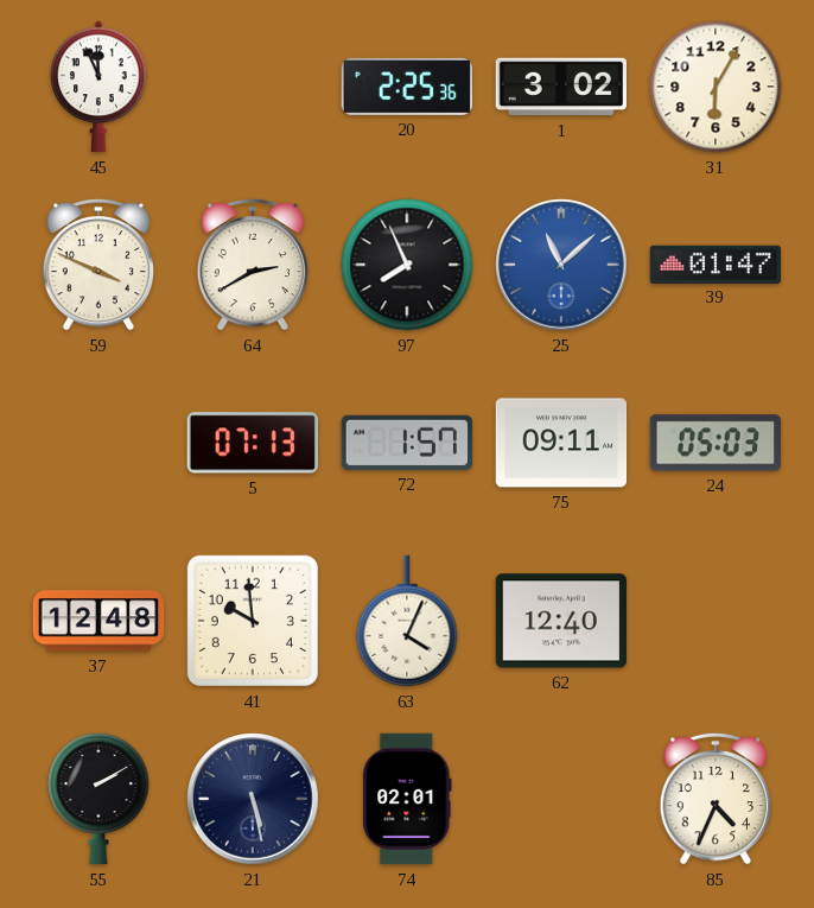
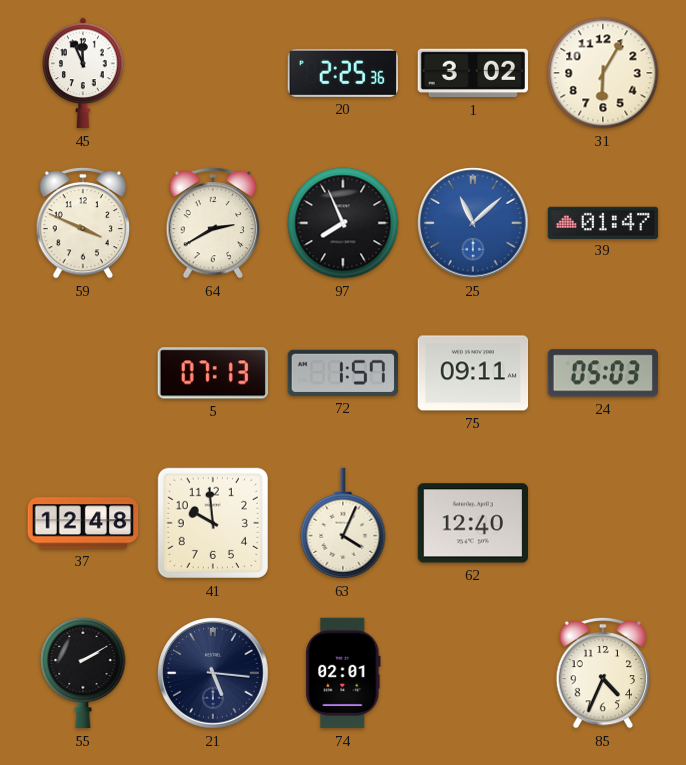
21: 5:28 -> 5:16 (213, 673)
